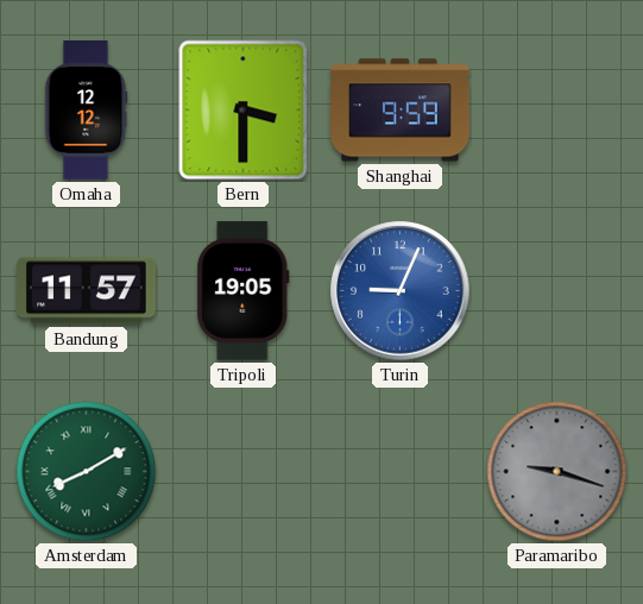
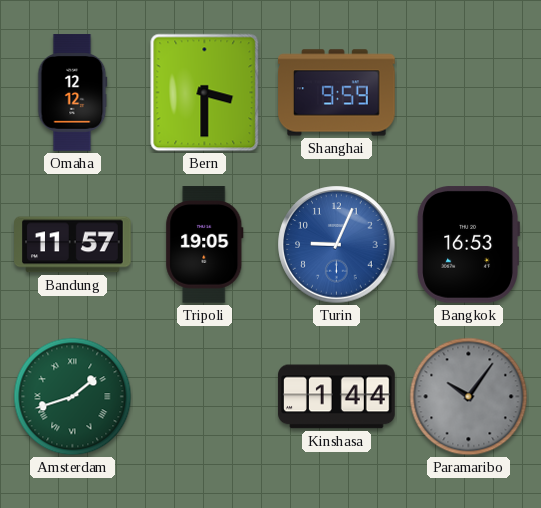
Bangkok: none -> 16:53 (468, 245)
Amsterdam: 8:10 -> 1:42 (73, 397)
Kinshasa: none -> 1:44 (337, 397)
Paramaribo: 9:18 -> 10:06 (469, 397)
